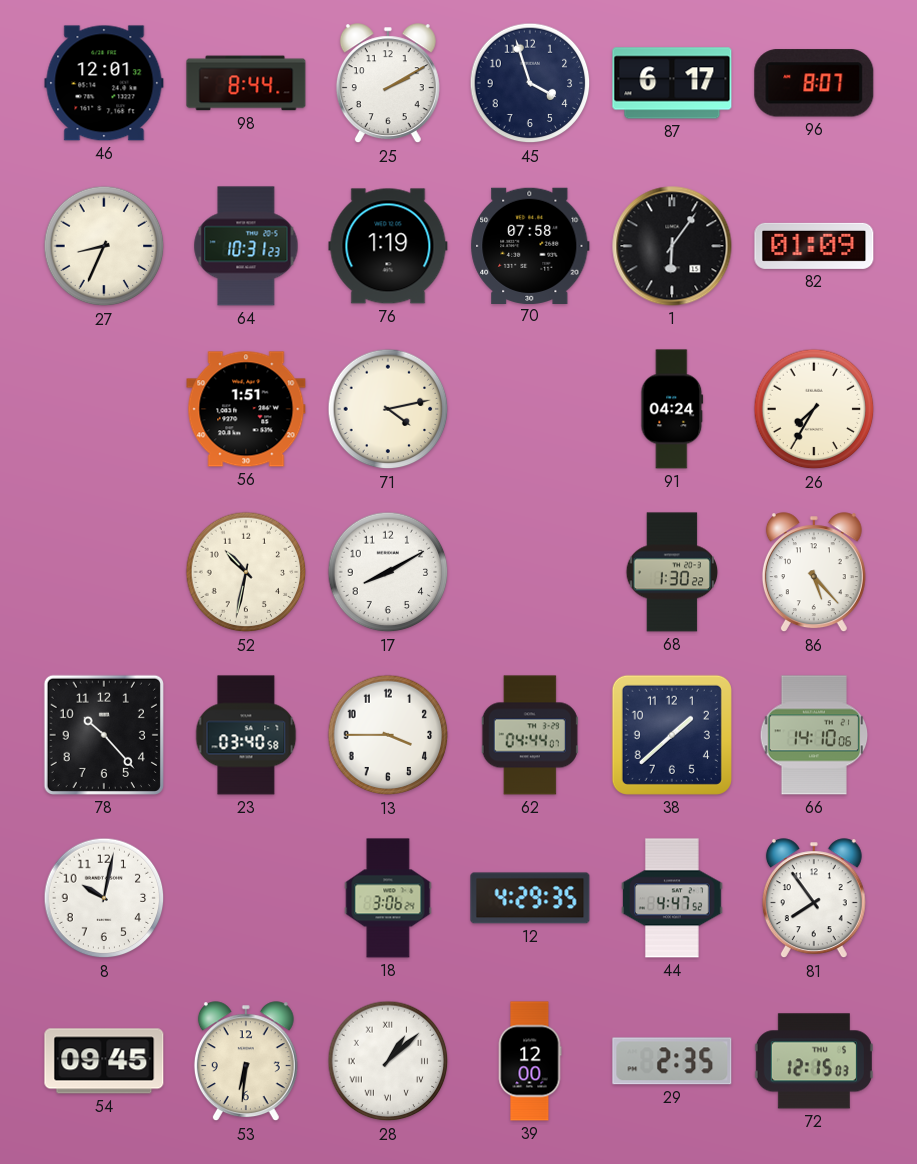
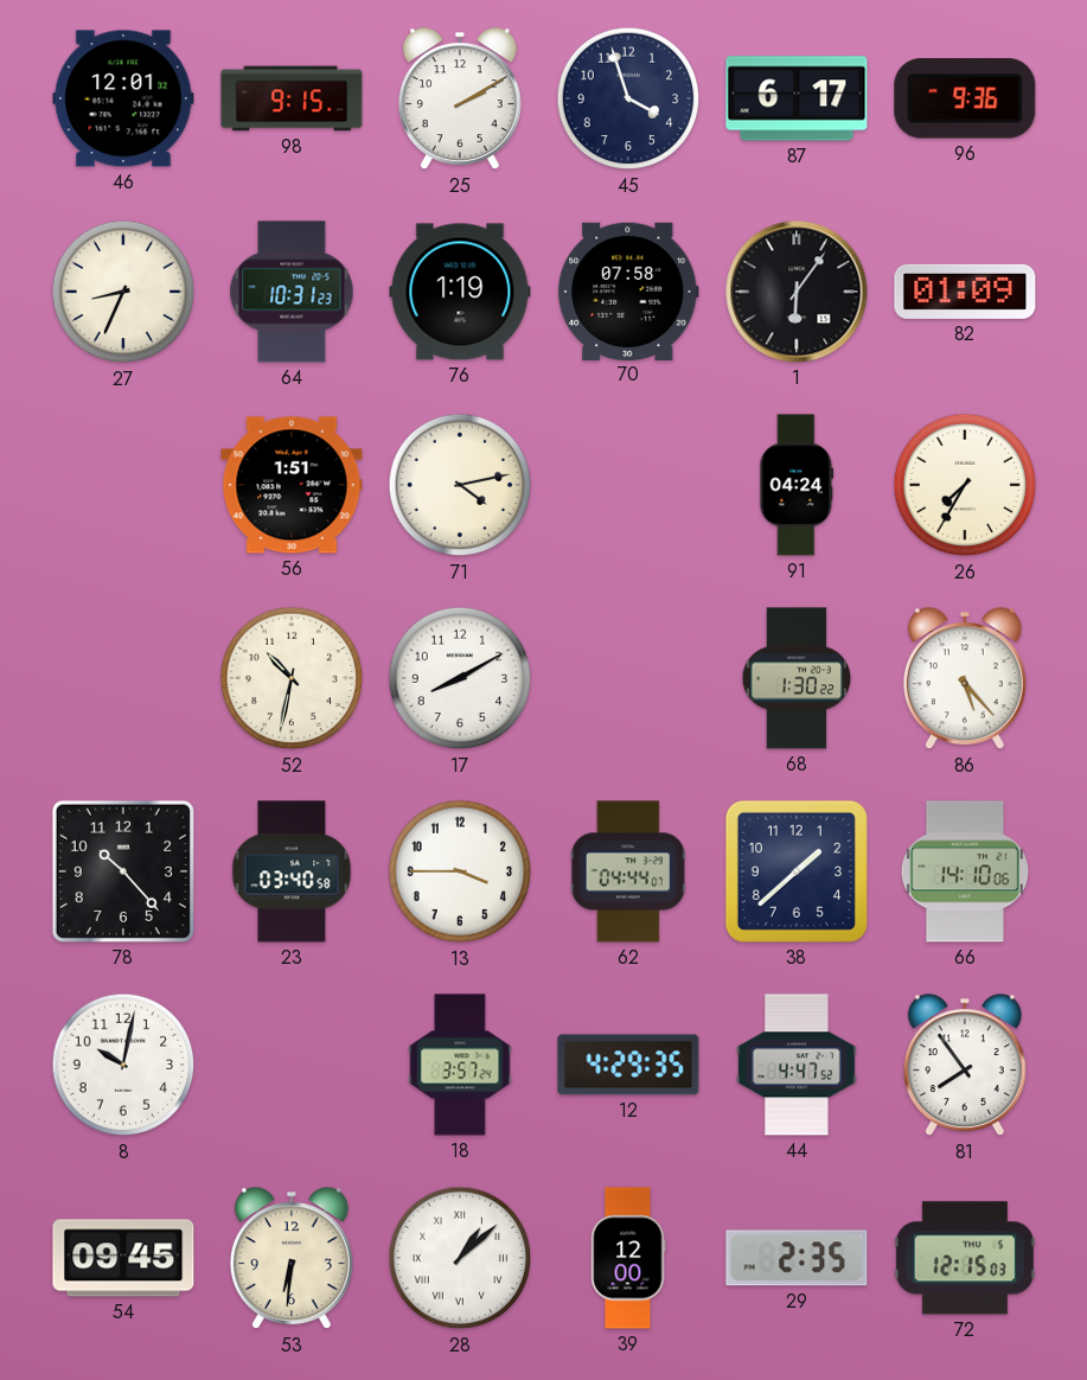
98: 8:44 -> 9:15 (292, 98)
96: 8:07 -> 9:36 (965, 98)
18: 3:06 -> 3:57 (460, 1065)
